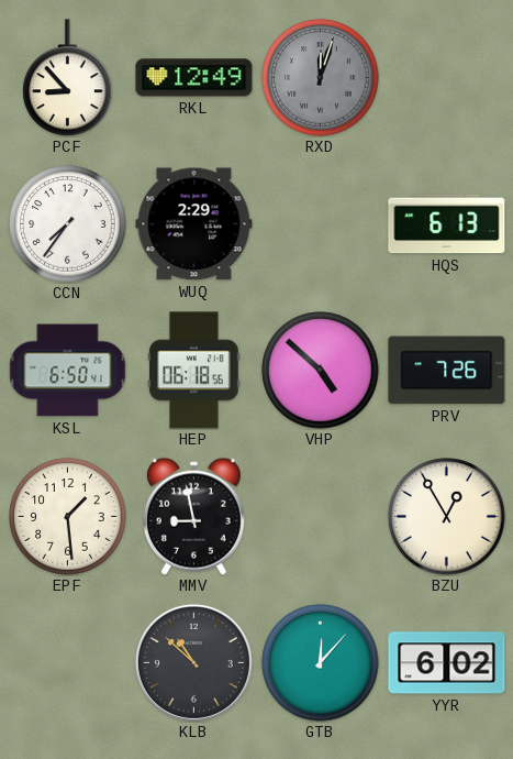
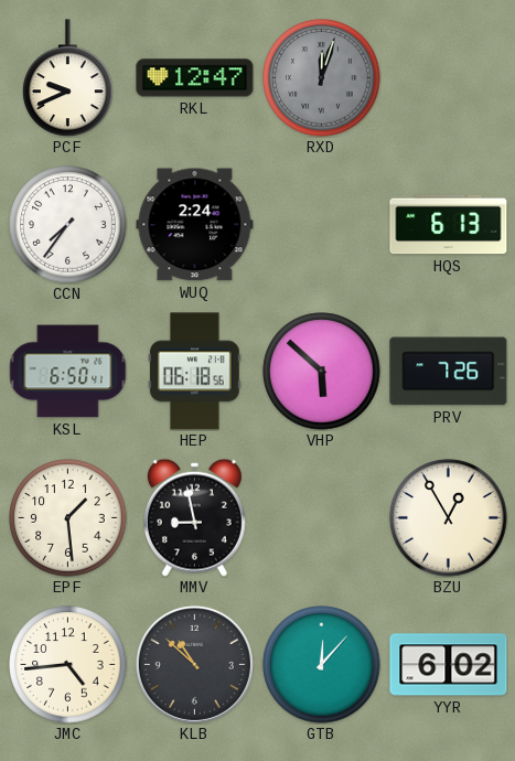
PCF: 8:53 -> 9:41 (68, 77)
RKL: 12:49 -> 12:47 (195, 78)
WUQ: 2:29 -> 2:24 (195, 225)
VHP: 4:52 -> 5:52 (322, 372)
JMC: none -> 4:44 (68, 665)
